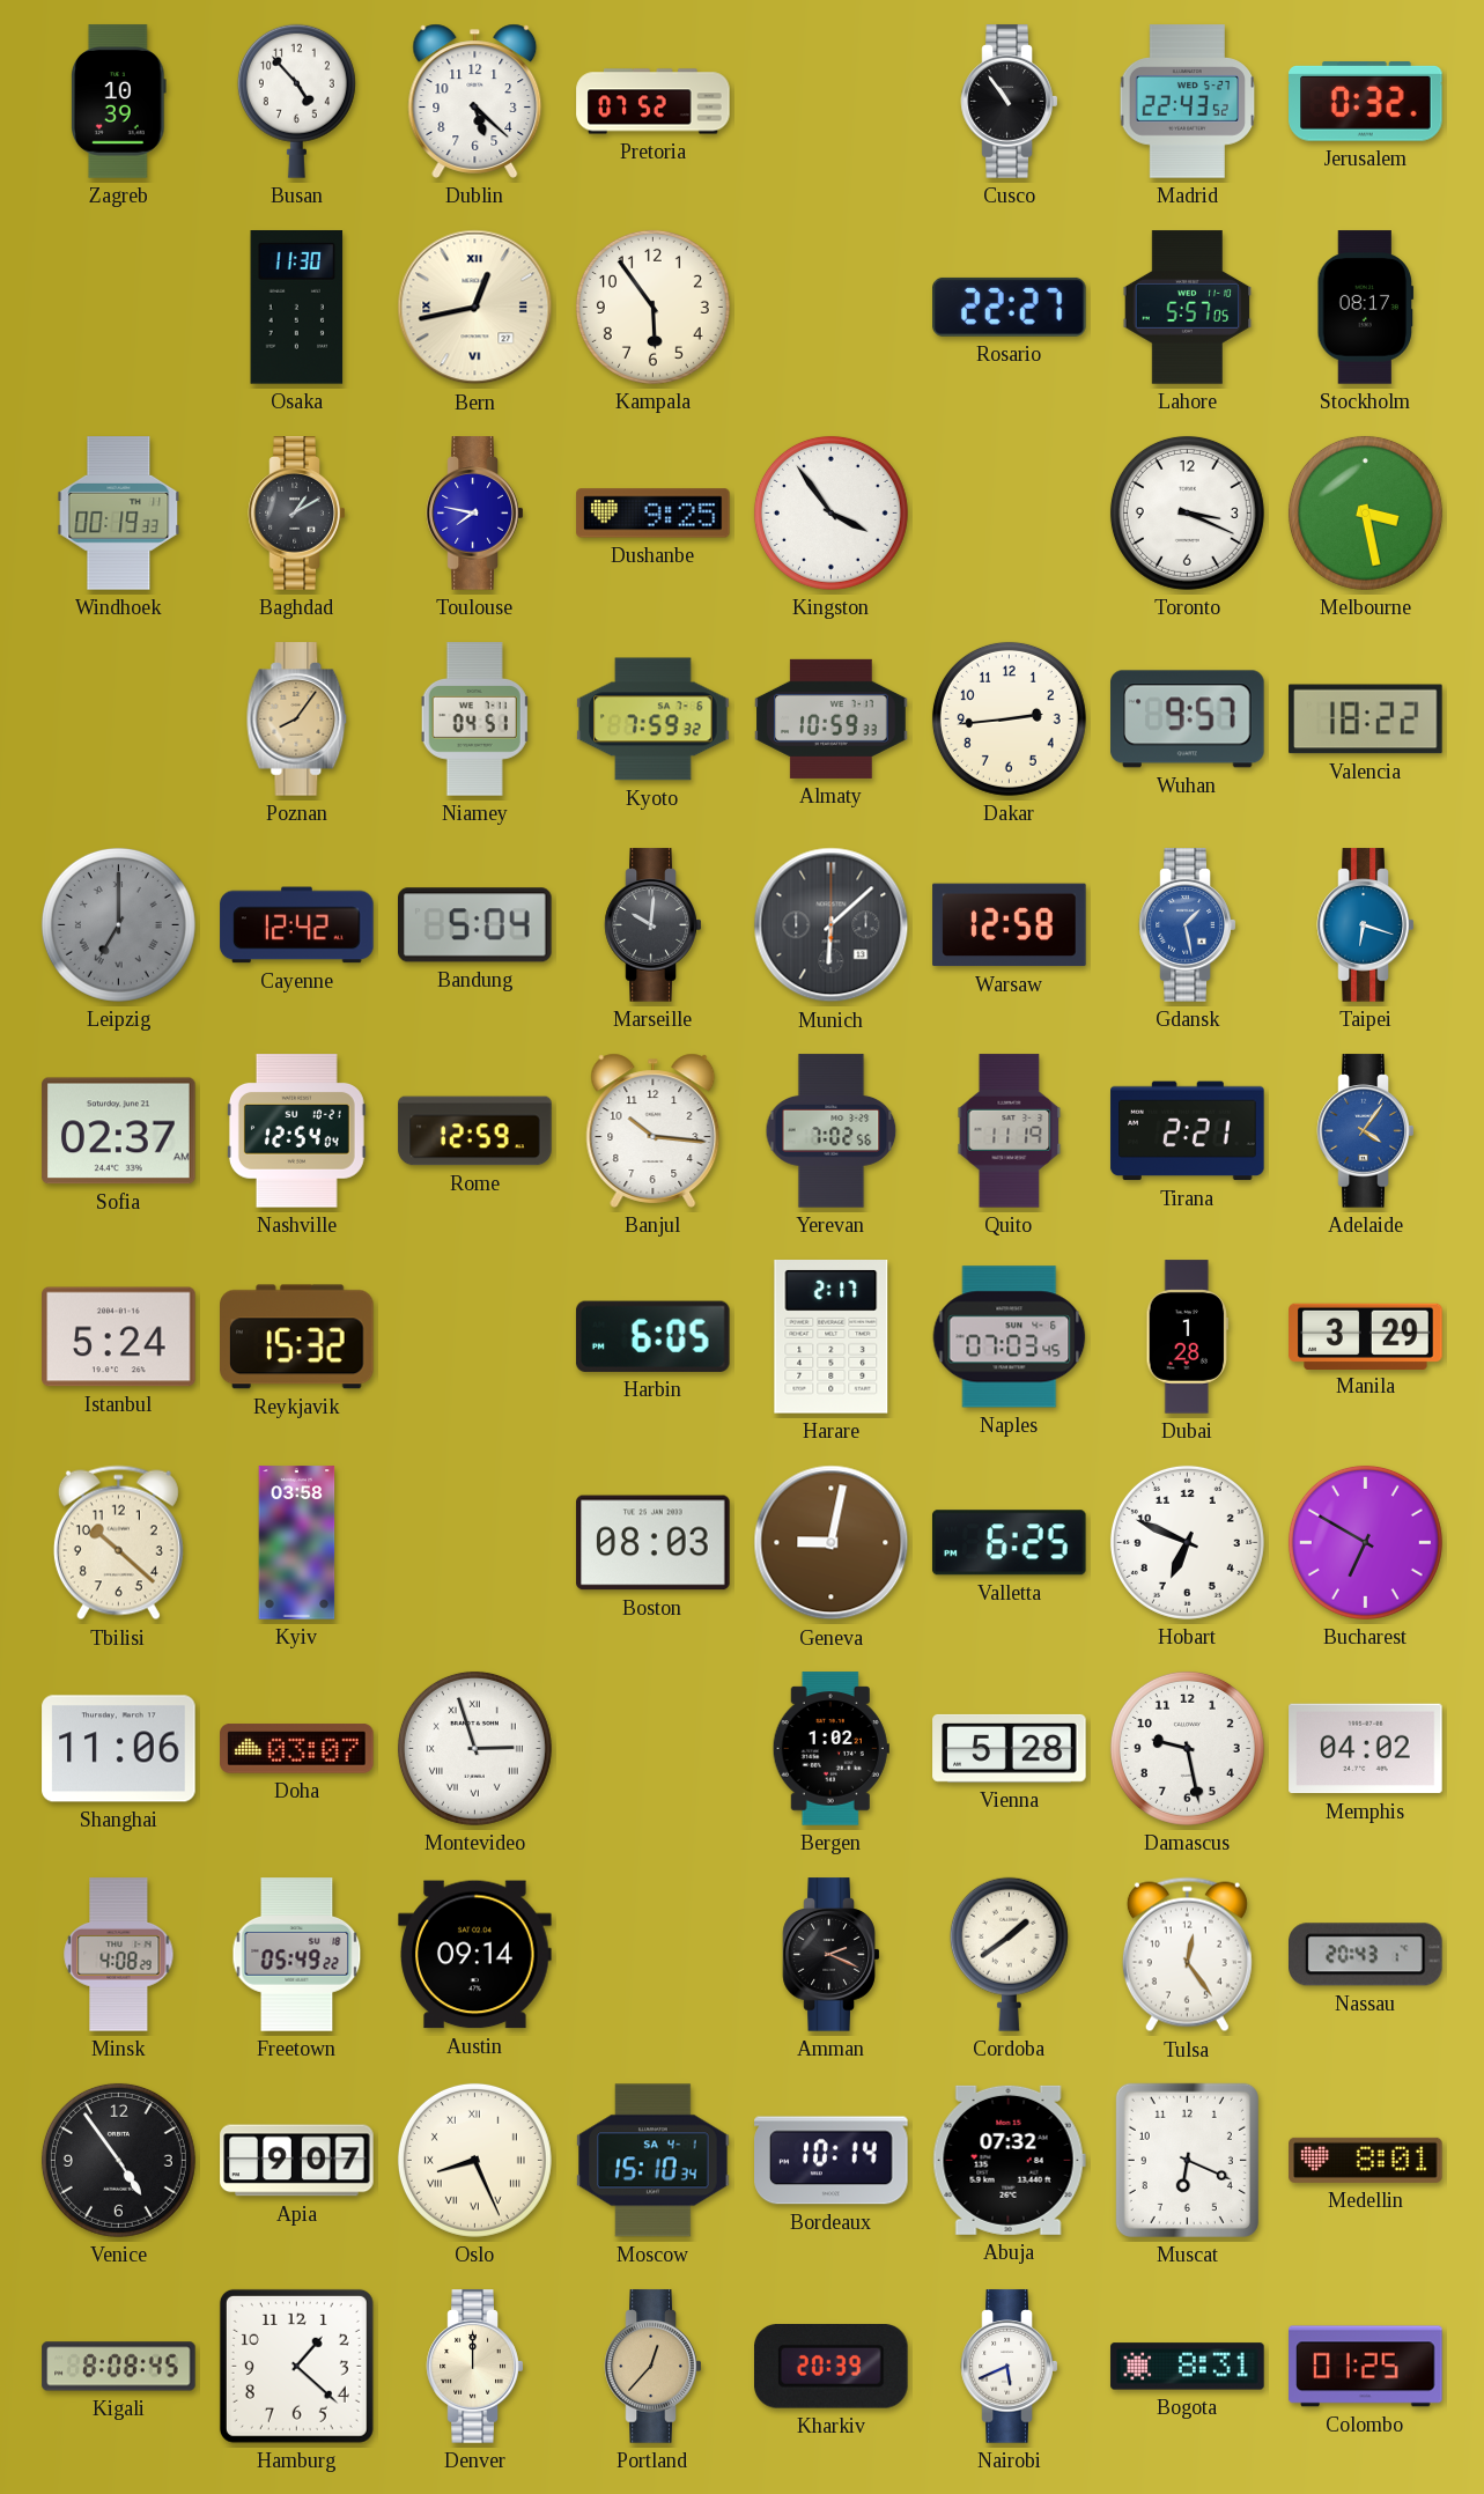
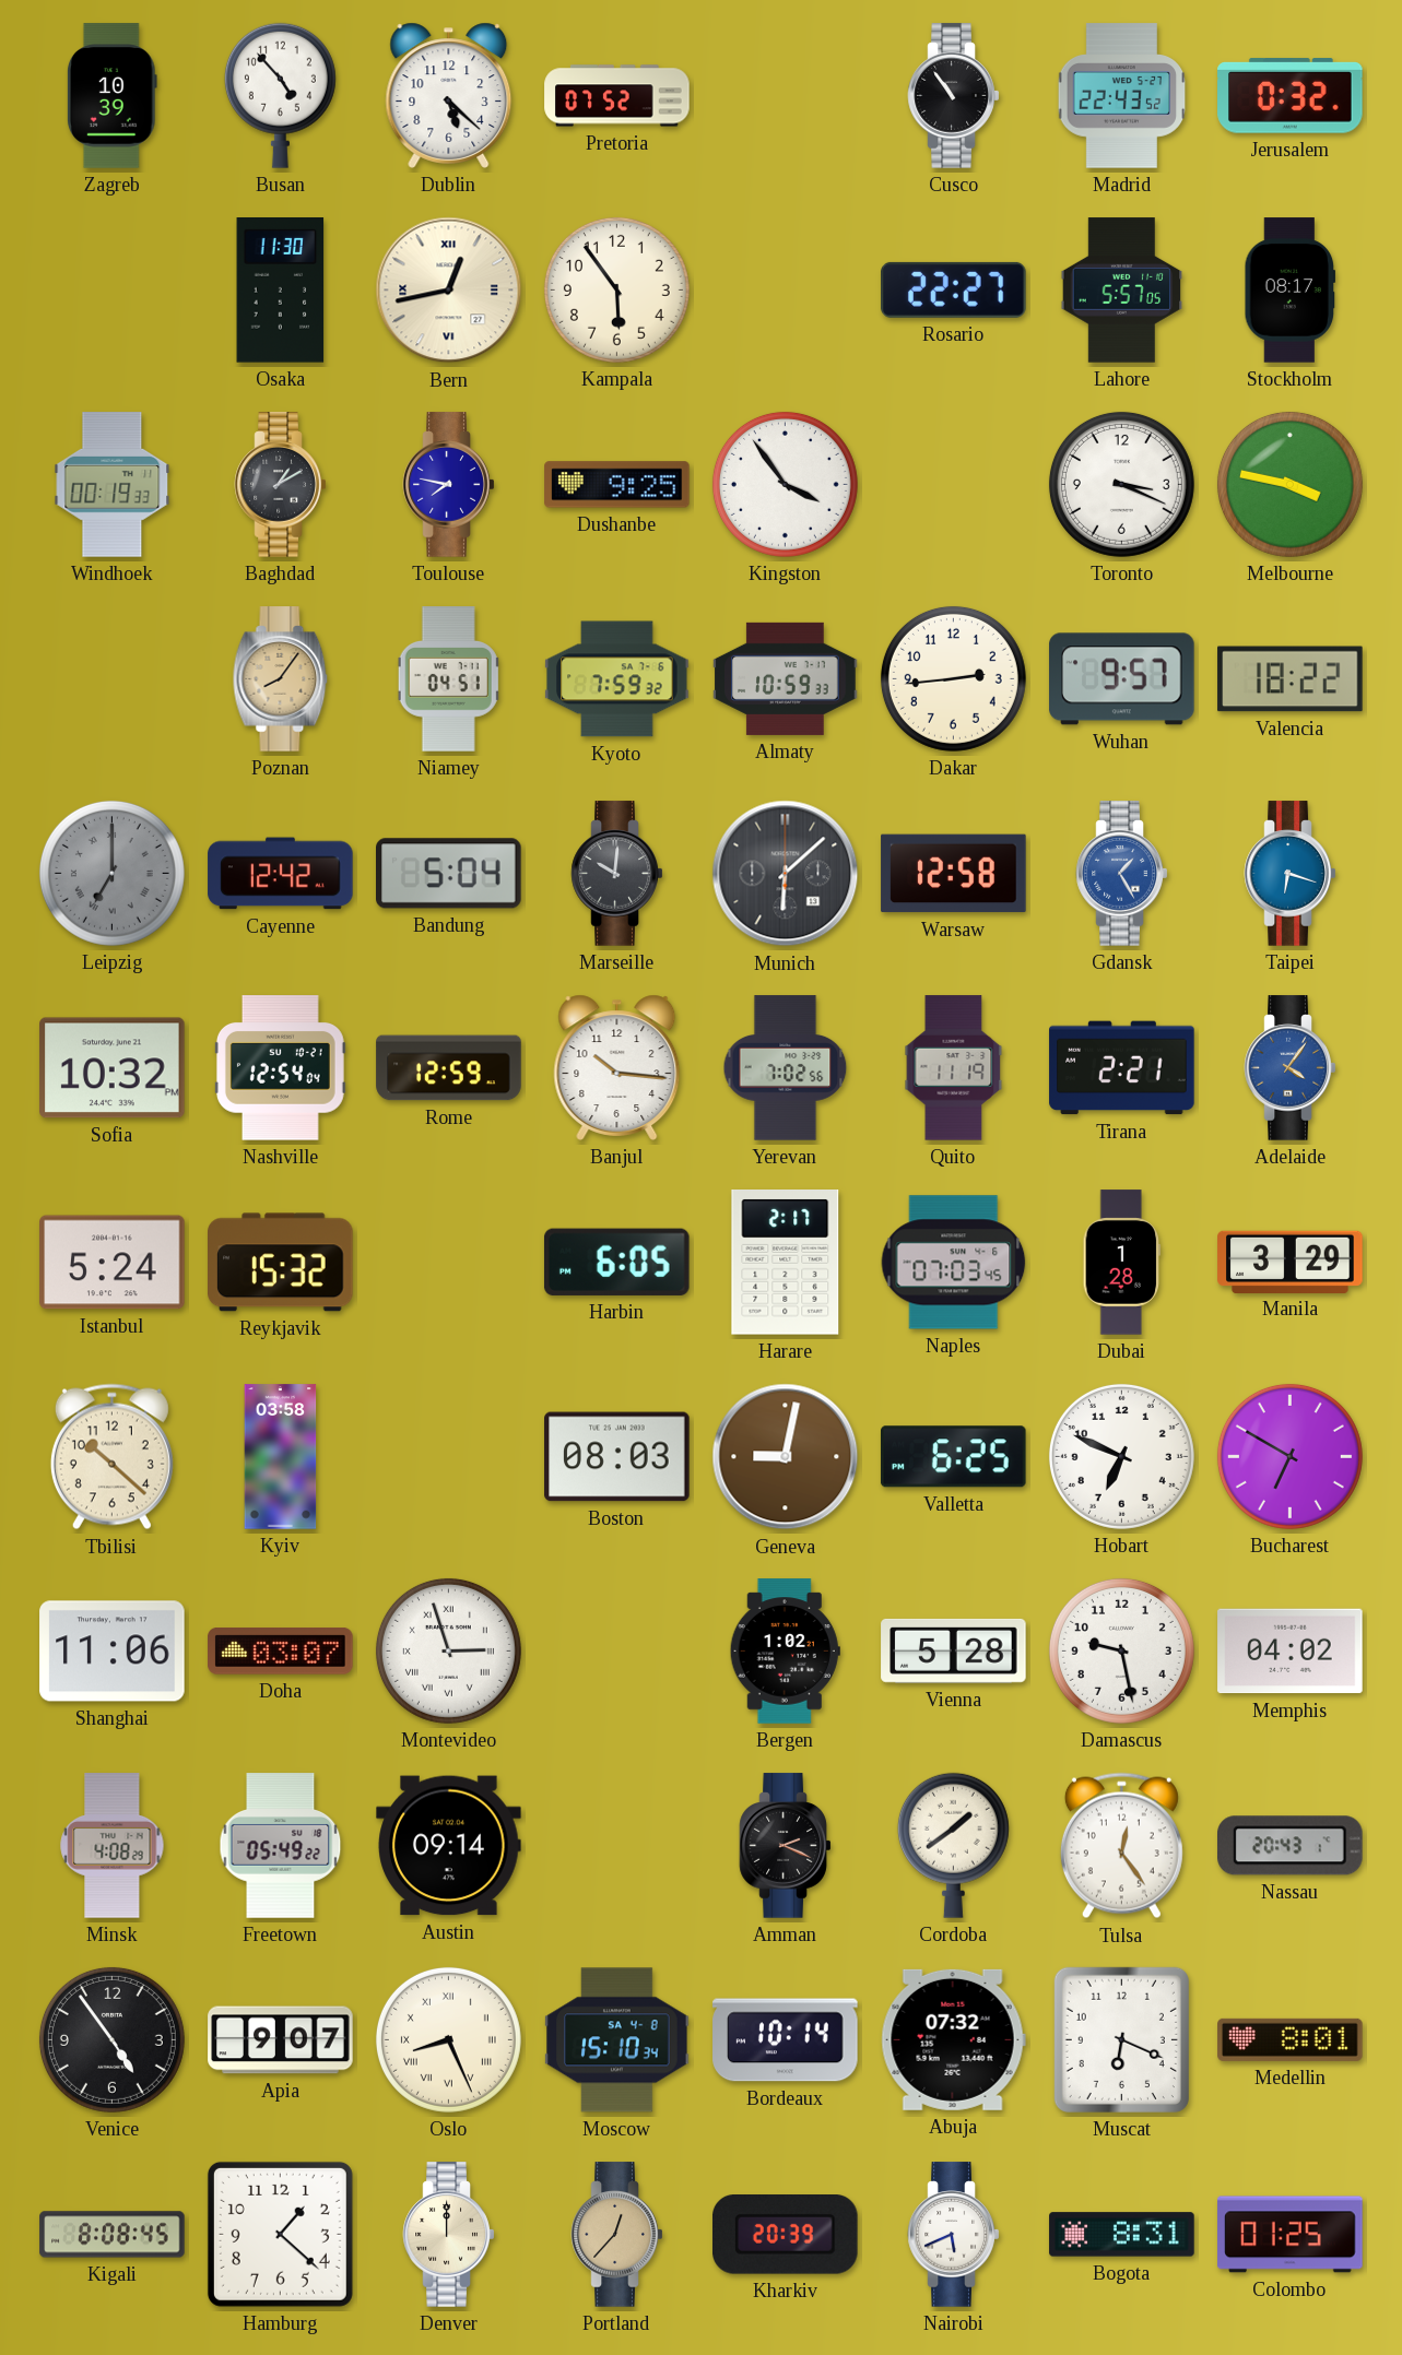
Melbourne: 3:28 -> 3:47 (1289, 484)
Gdansk: 1:28 -> 1:25 (1122, 874)
Sofia: 02:37 -> 10:32 (113, 1068)
Moscow date: SA 4-1 -> SA 4-8 (617, 2040)
